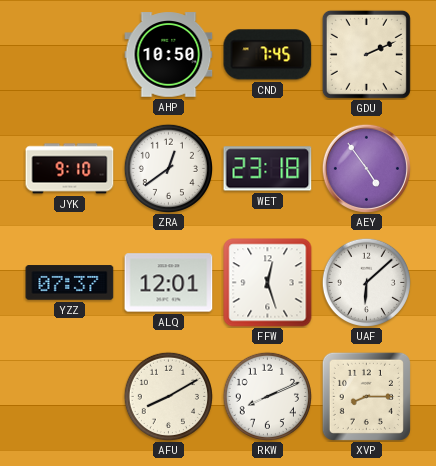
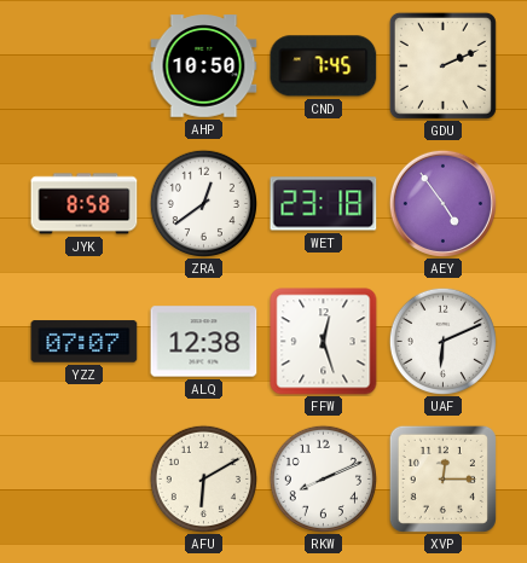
JYK: 9:10 -> 8:58 (85, 204)
YZZ: 07:37 -> 07:07 (85, 342)
ALQ: 12:01 -> 12:38 (204, 342)
UAF: 6:08 -> 6:11 (442, 341)
AFU: 8:10 -> 6:10 (203, 478)
XVP: 8:15 -> 12:15 (442, 478)
